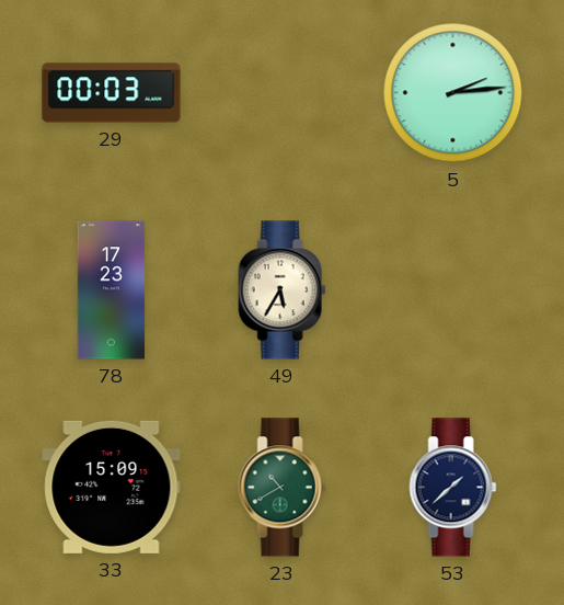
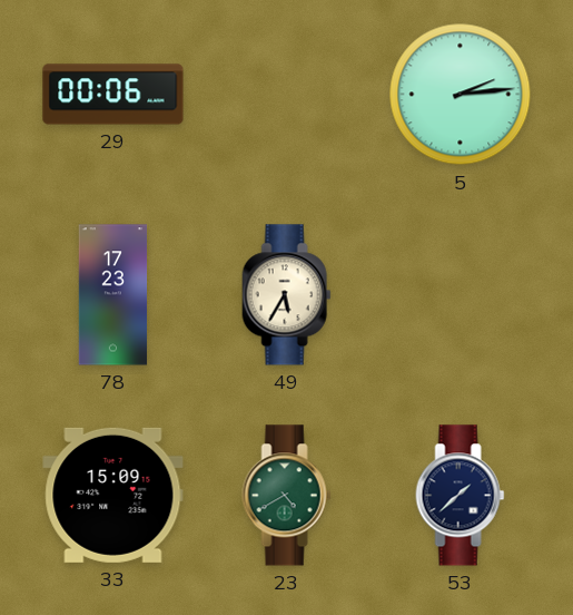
29: 00:03 -> 00:06 (113, 95)
23: 10:40 -> 4:40 (287, 496)
